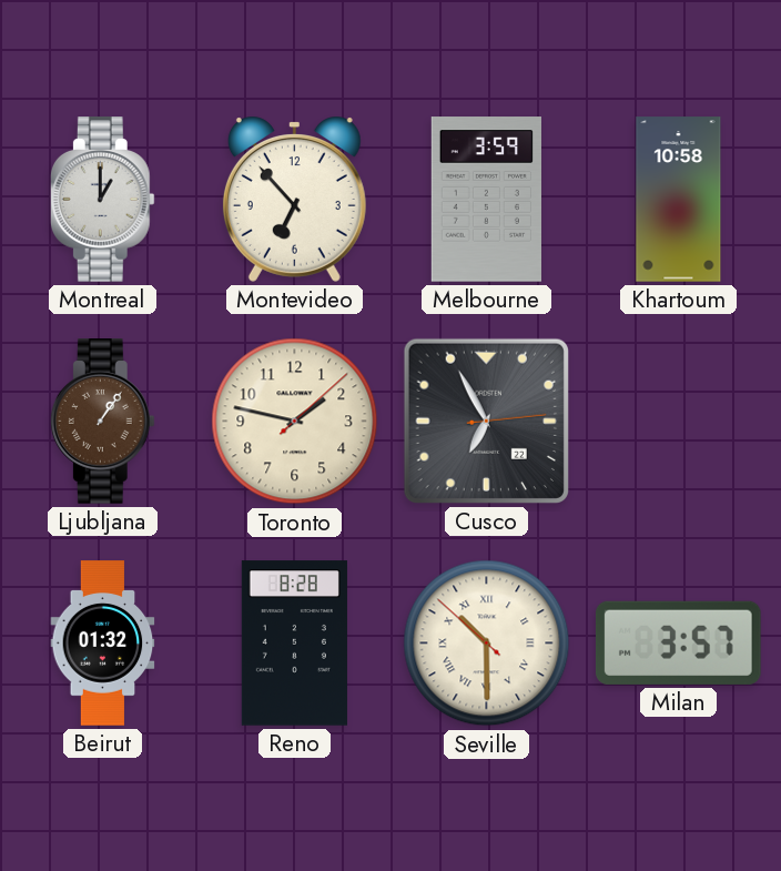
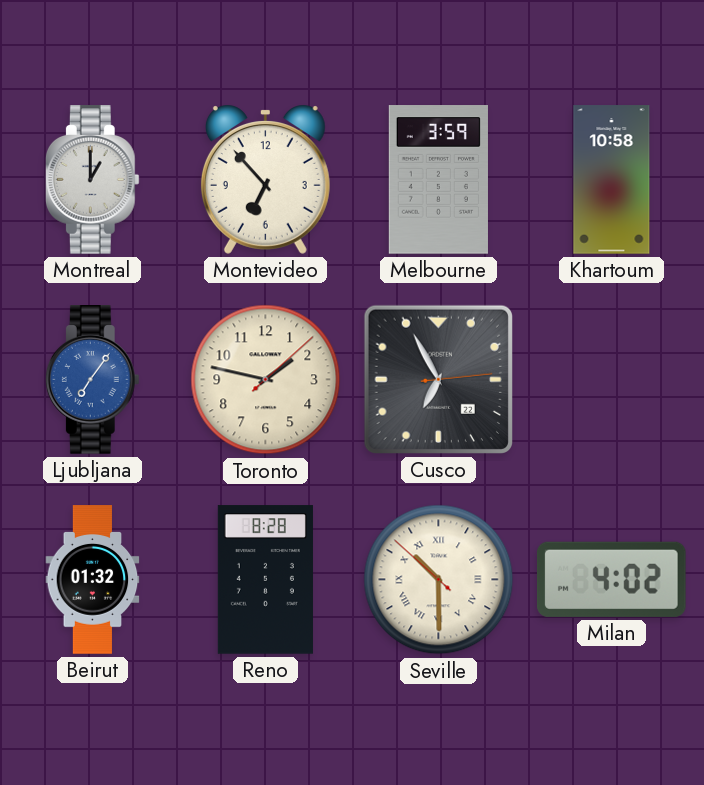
Ljubljana: 1:06 -> 7:06 (92, 380)
Ljubljana dial: brown -> blue (92, 380)
Milan: 3:57 -> 4:02 (611, 579)
